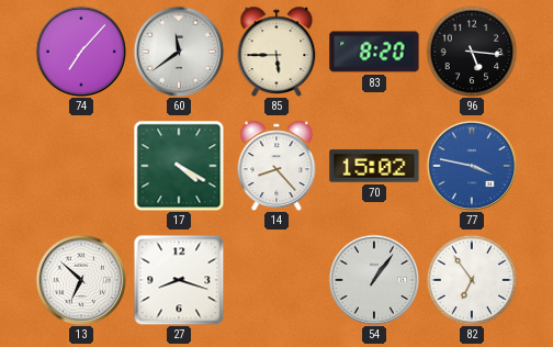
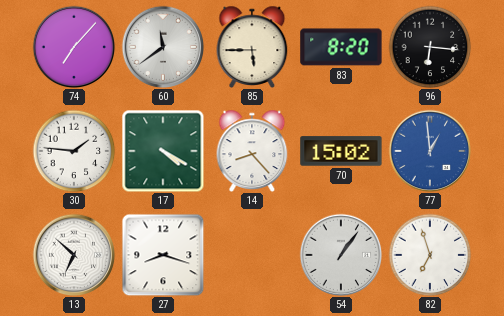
96: 5:16 -> 6:16 (430, 47)
30: none -> 1:46 (74, 151)
77: 3:47 -> 12:59 (430, 151)
82: 6:54 -> 6:57 (430, 255)
